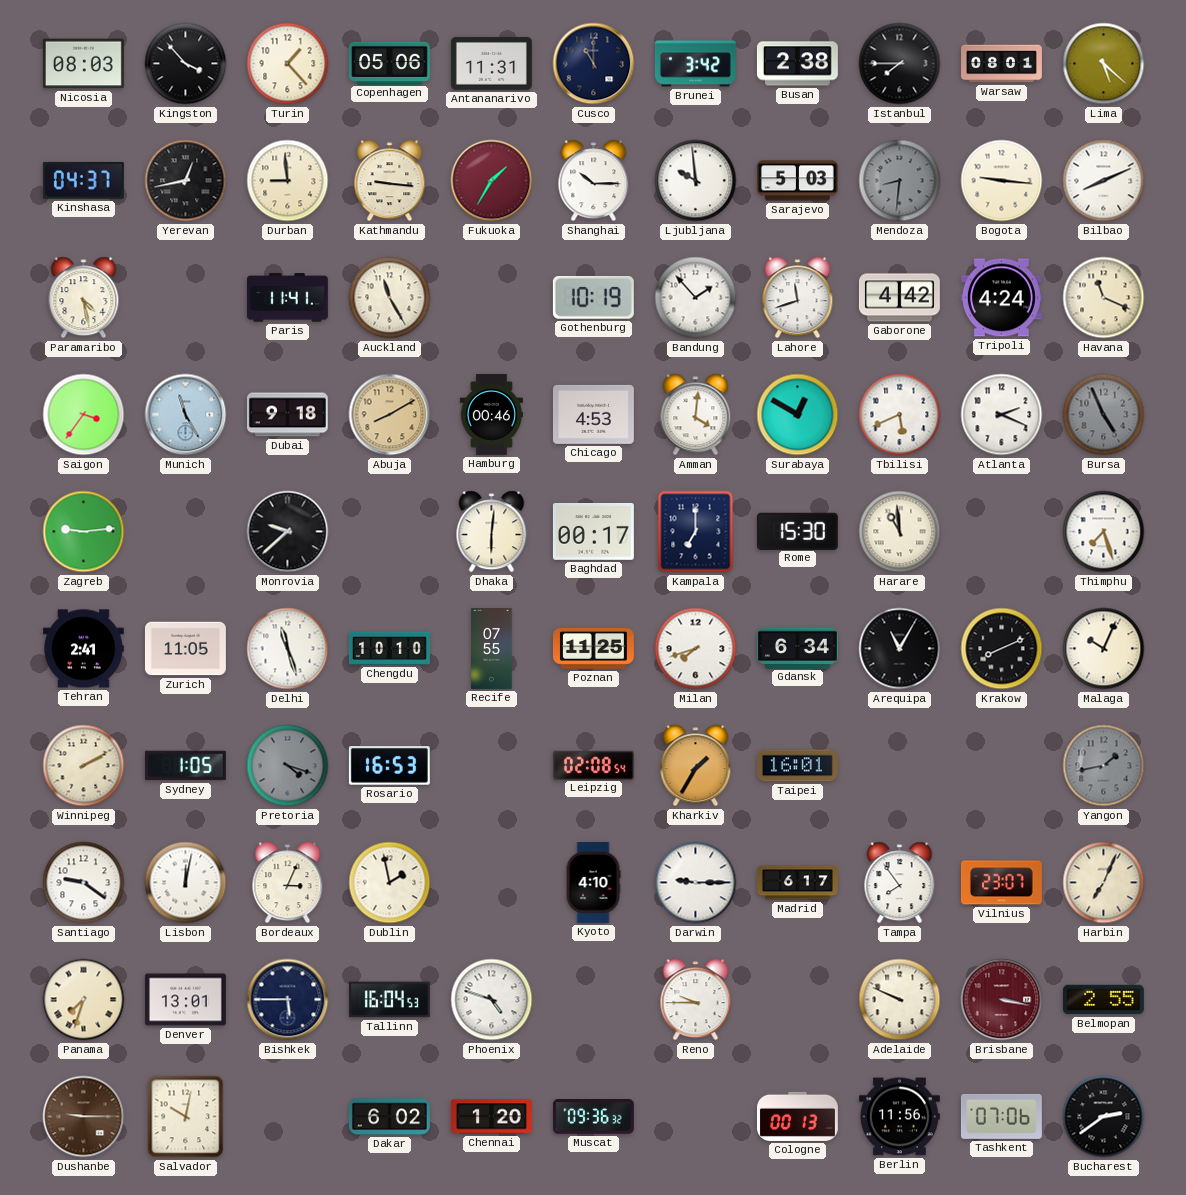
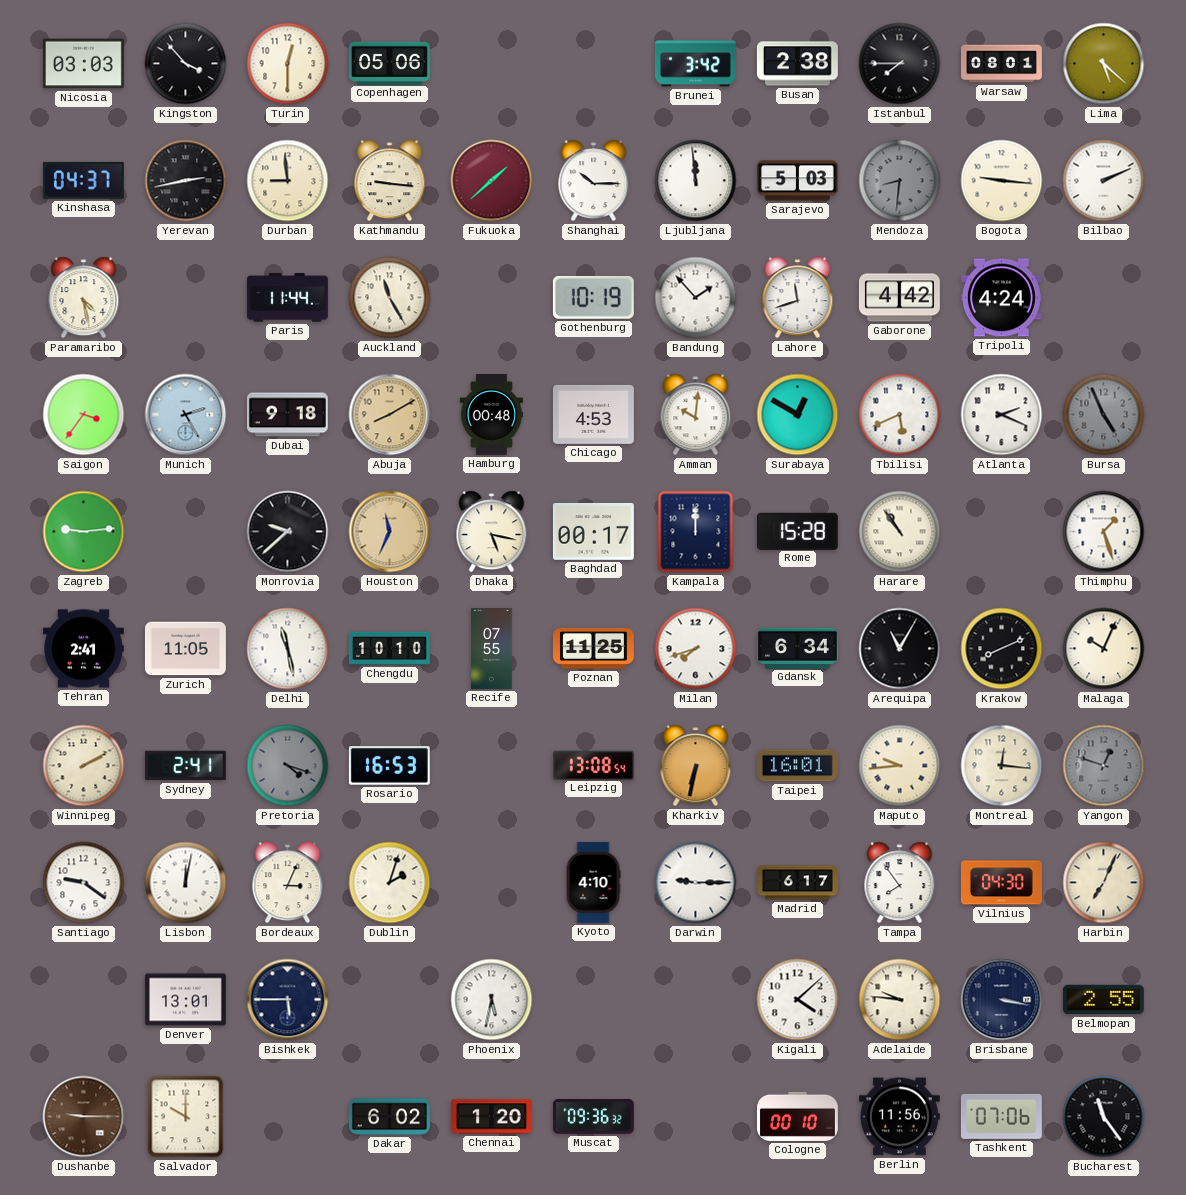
Nicosia: 08:03 -> 03:03 (83, 64)
Turin: 1:23 -> 12:30 (288, 64)
Antananarivo: 11:31 -> none (491, 63)
Cusco: 11:00 -> none (594, 64)
Yerevan: 12:43 -> 2:43 (186, 181)
Fukuoka: 1:35 -> 1:38 (492, 181)
Ljubljana: 9:59 -> 11:59 (696, 181)
Bilbao: 8:11 -> 2:11 (1104, 181)
Paris: 11:41 -> 11:44 (287, 298)
Havana: 11:19 -> none (1104, 298)
Munich: 11:25 -> 2:25 (186, 415)
Hamburg: 00:46 -> 00:48 (491, 415)
Amman: 4:01 -> 10:01 (696, 415)
Houston: none -> 11:34 (390, 532)
Dhaka: 6:01 -> 5:17 (492, 532)
Kampala: 7:00 -> 12:00 (696, 532)
Rome: 15:30 -> 15:28 (797, 531)
Harare: 10:59 -> 10:54 (900, 532)
Thimphu: 7:27 -> 1:27 (1104, 532)
Delhi: 11:27 -> 11:28 (288, 649)
Sydney: 1:05 -> 2:41 (185, 766)
Leipzig: 02:08 -> 13:08 (593, 765)
Kharkiv: 1:35 -> 6:32 (696, 766)
Maputo: none -> 9:44 (900, 766)
Montreal: none -> 12:16 (1002, 766)
Yangon: 1:43 -> 12:48 (1104, 766)
Dublin: 1:58 -> 2:03 (390, 883)
Vilnius: 23:07 -> 04:30 (1001, 883)
Panama: 7:33 -> none (84, 1000)
Tallinn: 16:04 -> none (389, 1000)
Phoenix: 4:48 -> 5:32 (492, 1000)
Reno: 9:45 -> none (696, 1000)
Kigali: none -> 4:08 (798, 1000)
Adelaide: 9:49 -> 9:46 (900, 1000)
Brisbane dial: burgundy -> navy (1002, 1000)
Salvador: 10:02 -> 10:00 (186, 1117)
Cologne: 00:13 -> 00:10 (797, 1116)
Bucharest: 2:39 -> 11:24 (1104, 1117)
